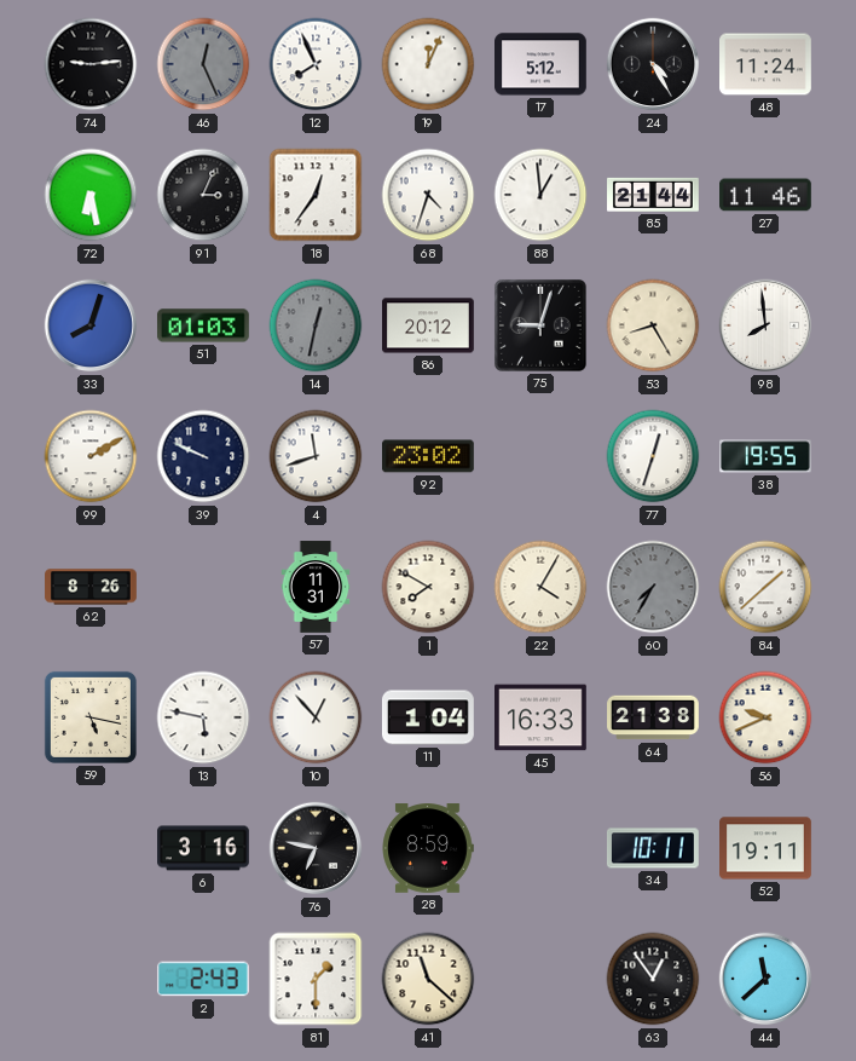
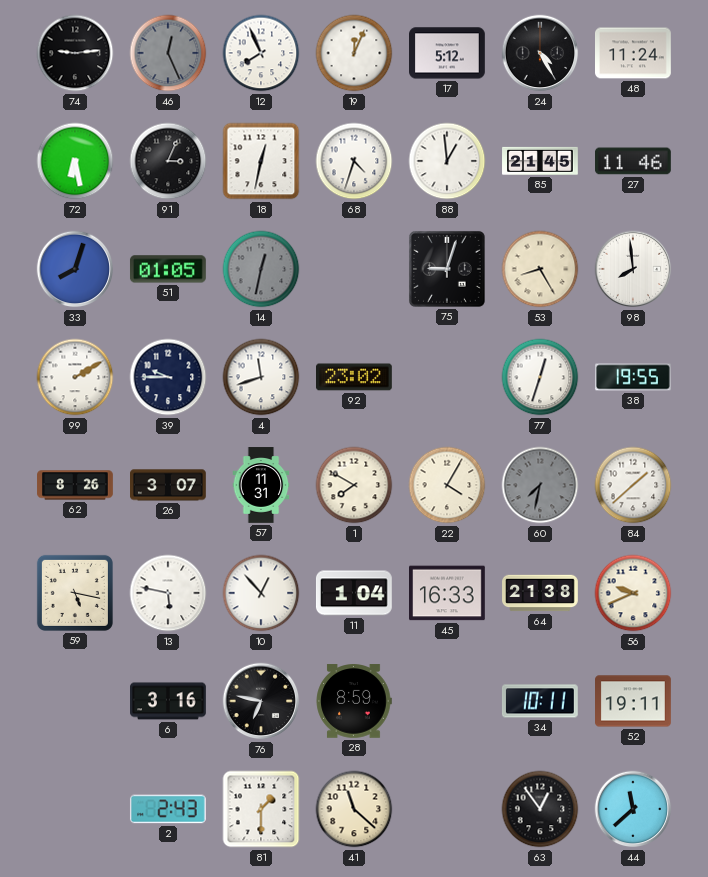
18: 12:36 -> 12:32 (261, 161)
85: 21:44 -> 21:45 (540, 161)
51: 01:03 -> 01:05 (168, 269)
86: 20:12 -> none (429, 325)
39: 9:49 -> 9:45 (168, 377)
26: none -> 3:07 (169, 485)
60: 7:35 -> 7:32 (540, 485)
